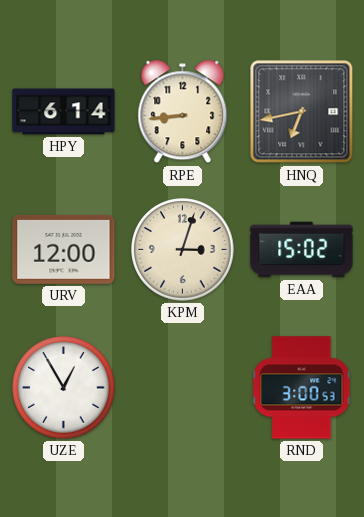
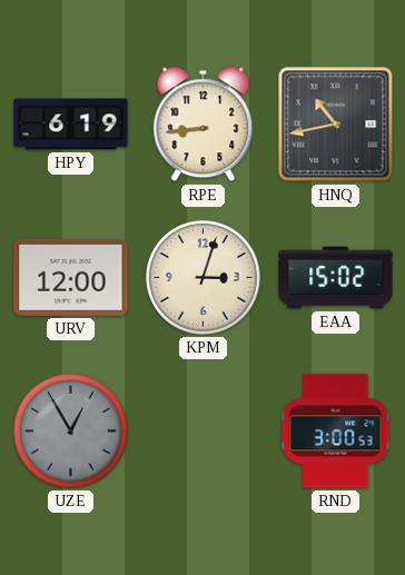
HPY: 6:14 -> 6:19 (71, 125)
HNQ: 6:43 -> 10:43 (336, 125)
UZE dial: white -> grey (71, 432)
